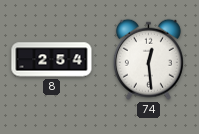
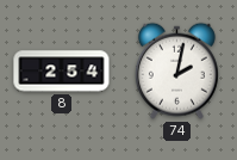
74: 12:29 -> 2:02 (176, 70)
